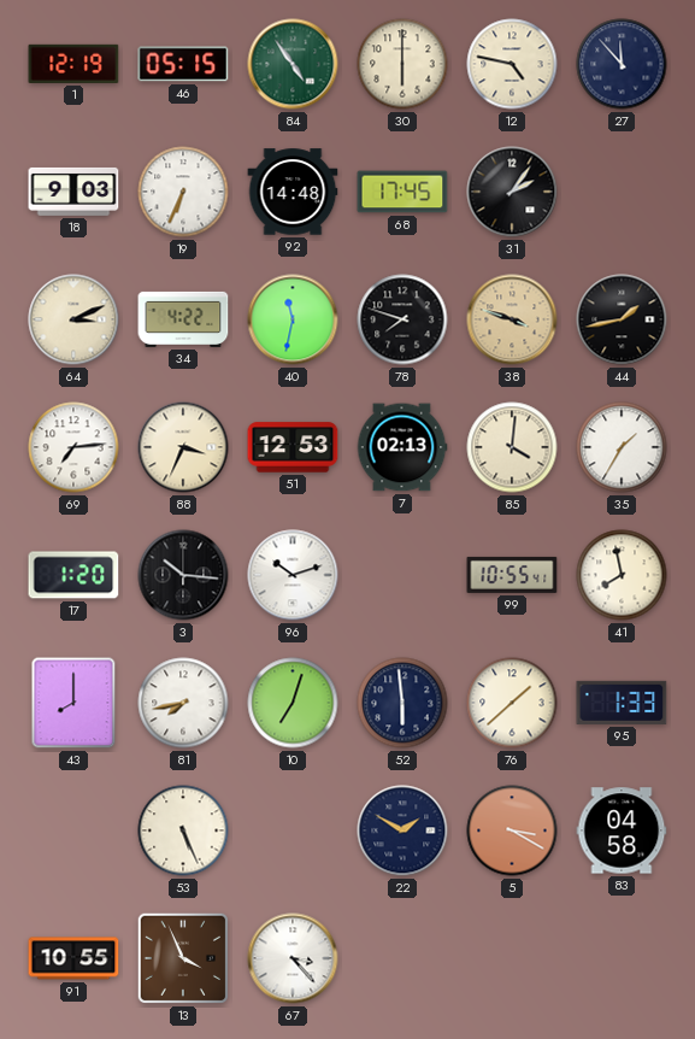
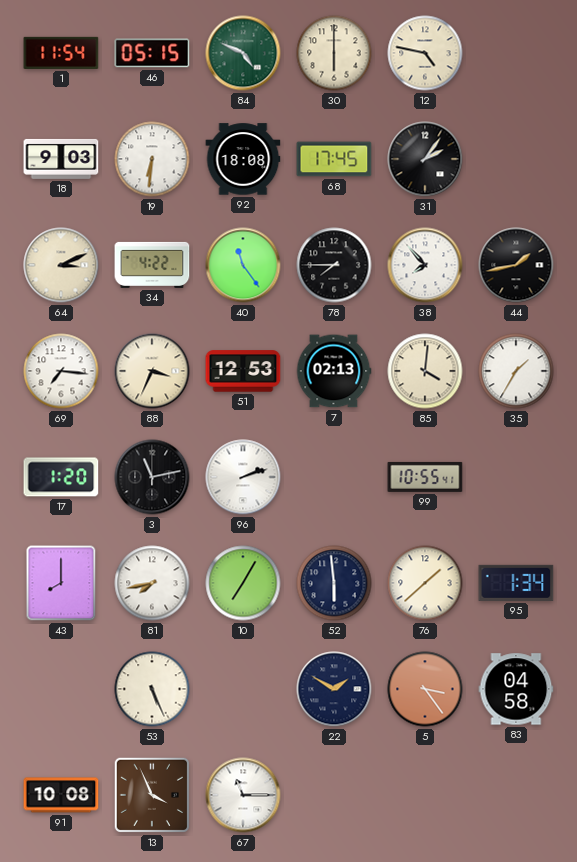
1: 12:19 -> 11:54 (61, 53)
84: 4:54 -> 4:49 (243, 53)
27: 11:53 -> none (622, 64)
19: 6:34 -> 6:31 (152, 159)
92: 14:48 -> 18:08 (243, 159)
40: 11:32 -> 11:24 (243, 265)
78: 7:48 -> 7:45 (334, 265)
38: 3:48 -> 7:53 (425, 265)
38 dial: champagne -> white (425, 265)
69: 7:14 -> 7:16 (61, 371)
3: 10:16 -> 11:13 (152, 477)
96: 10:12 -> 2:12 (243, 477)
41: 7:58 -> none (622, 575)
10: 7:03 -> 7:05 (243, 583)
95: 1:33 -> 1:34 (516, 583)
5: 3:20 -> 3:24 (425, 689)
91: 10:55 -> 10:08 (61, 795)
67: 3:23 -> 11:15 (243, 795)
